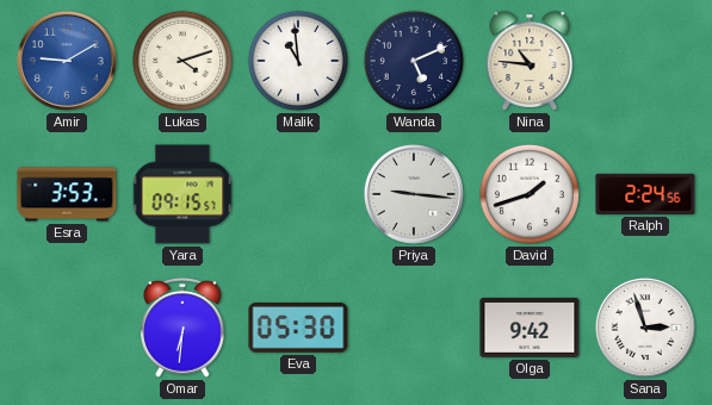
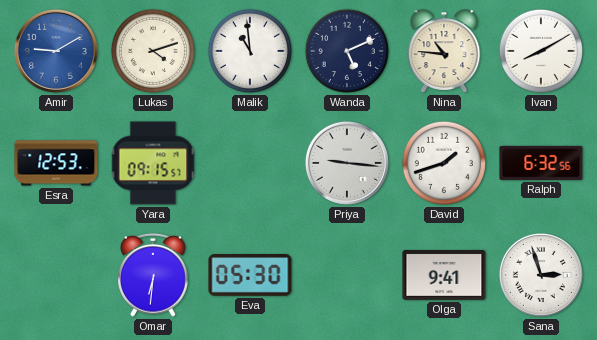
Ivan: none -> 8:10 (541, 51)
Esra: 3:53 -> 12:53 (56, 163)
Ralph: 2:24 -> 6:32 (541, 163)
Olga: 9:42 -> 9:41 (444, 275)
